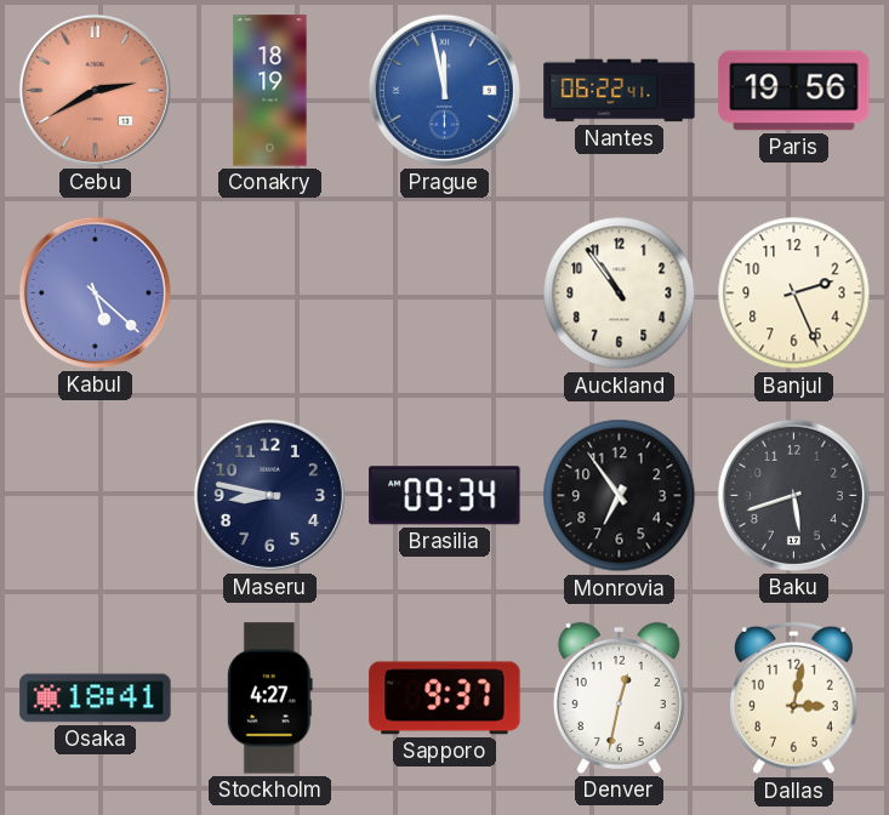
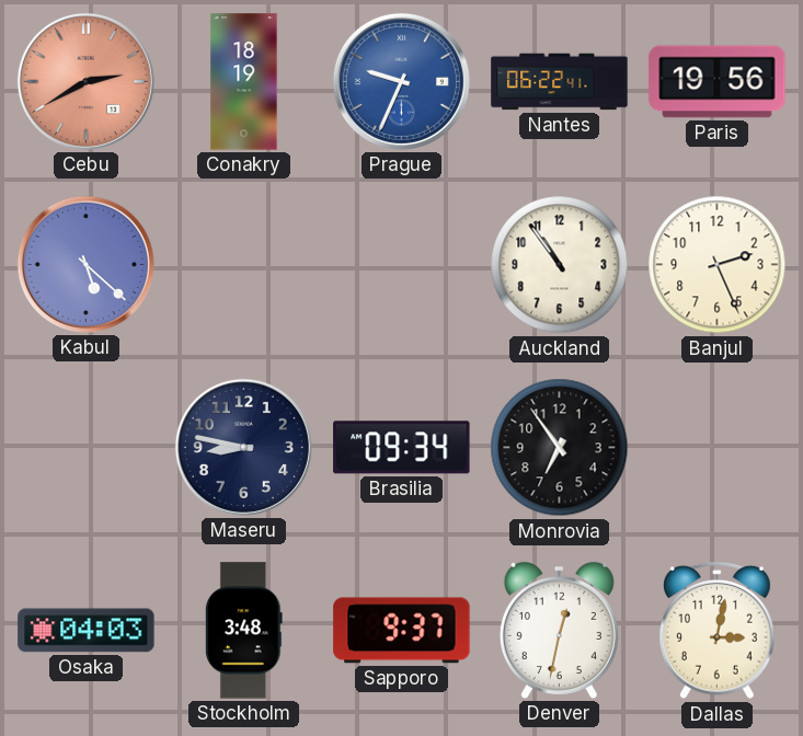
Prague: 11:58 -> 9:34 (401, 81)
Baku: 5:42 -> none (793, 495)
Osaka: 18:41 -> 04:03 (87, 631)
Stockholm: 4:27 -> 3:48 (243, 631)
